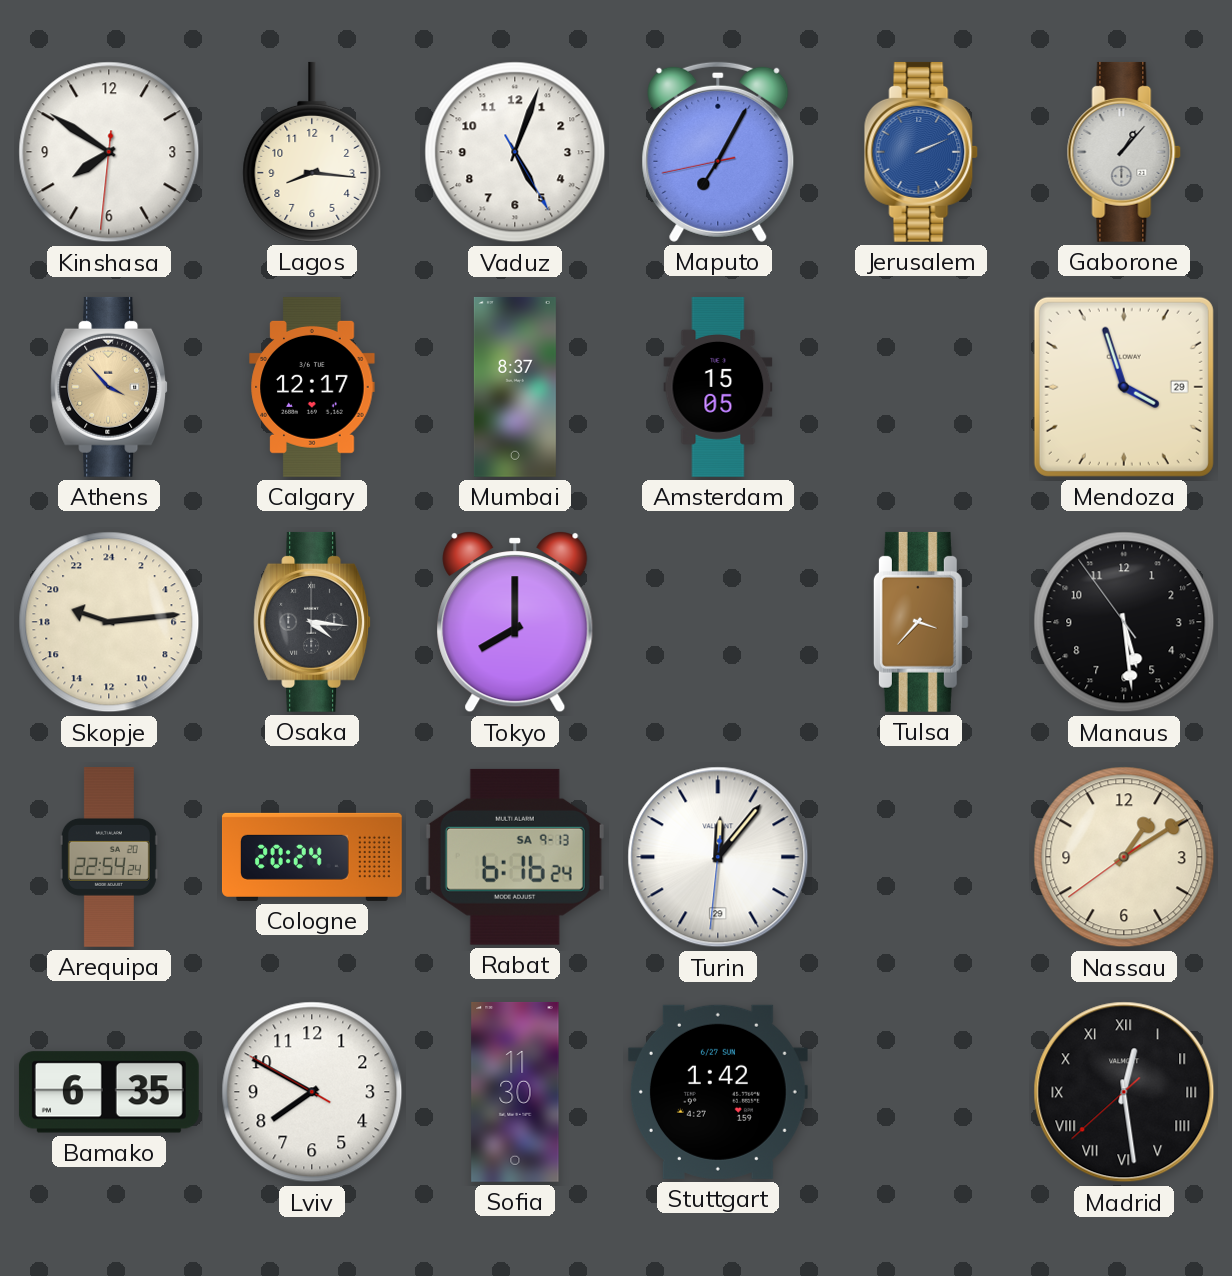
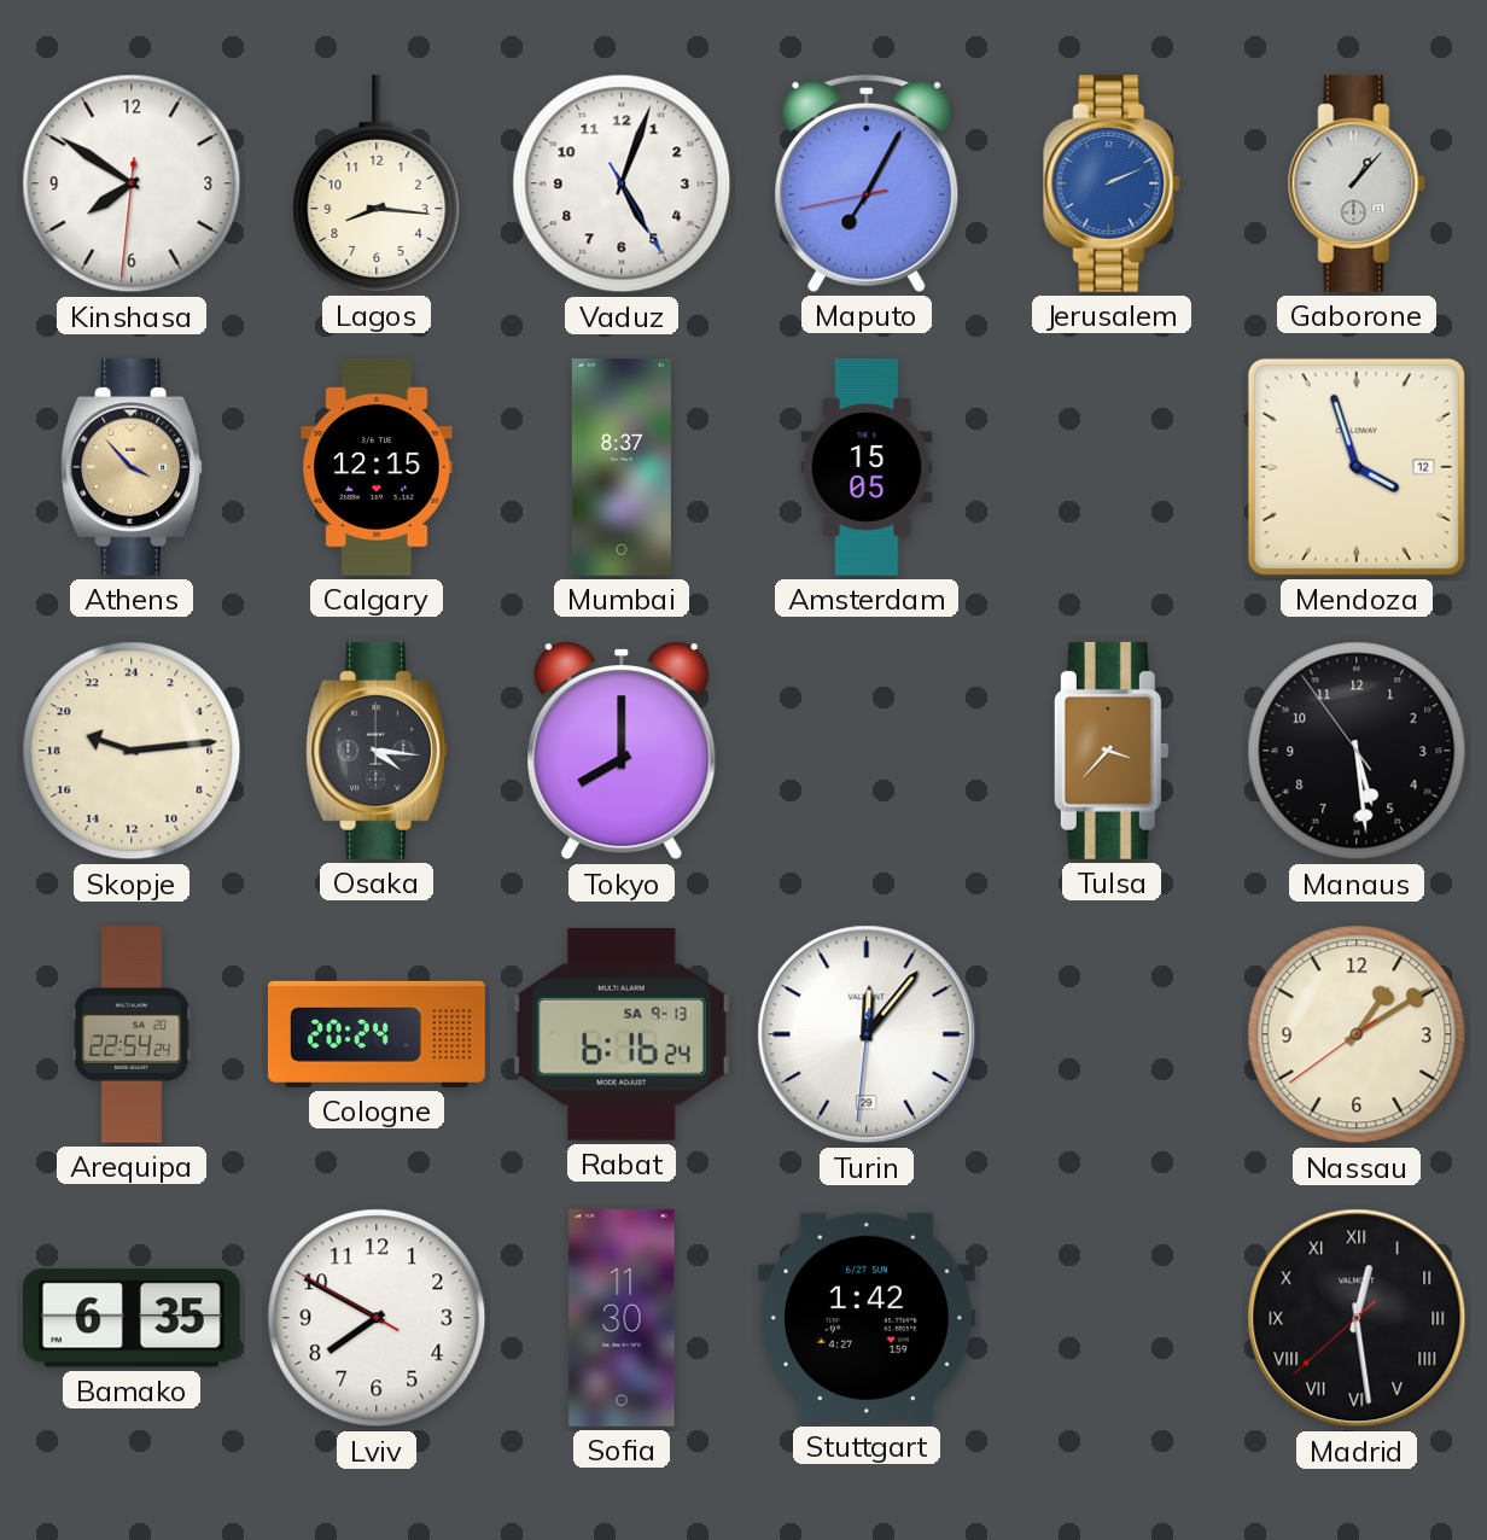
Calgary: 12:17 -> 12:15 (377, 467)
Mendoza date: 29 -> 12 (1357, 467)
